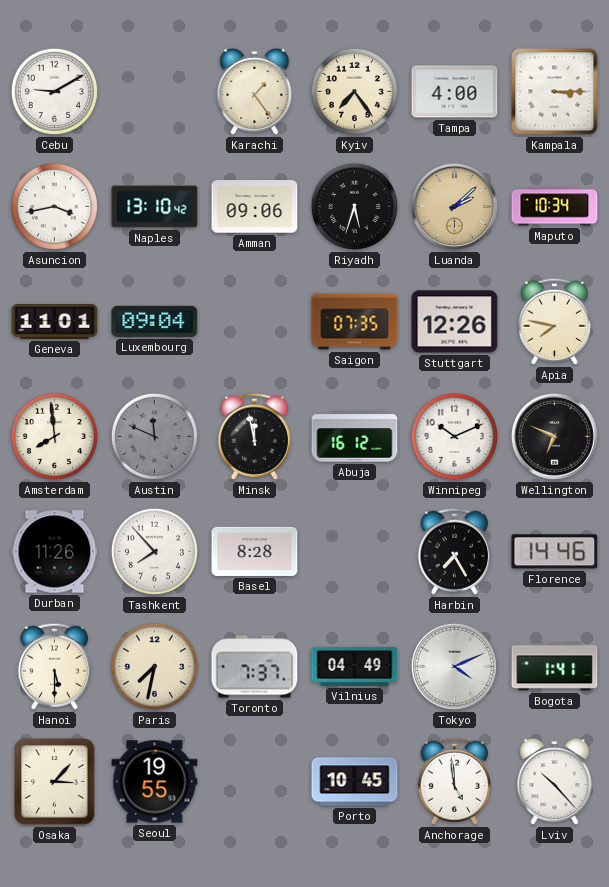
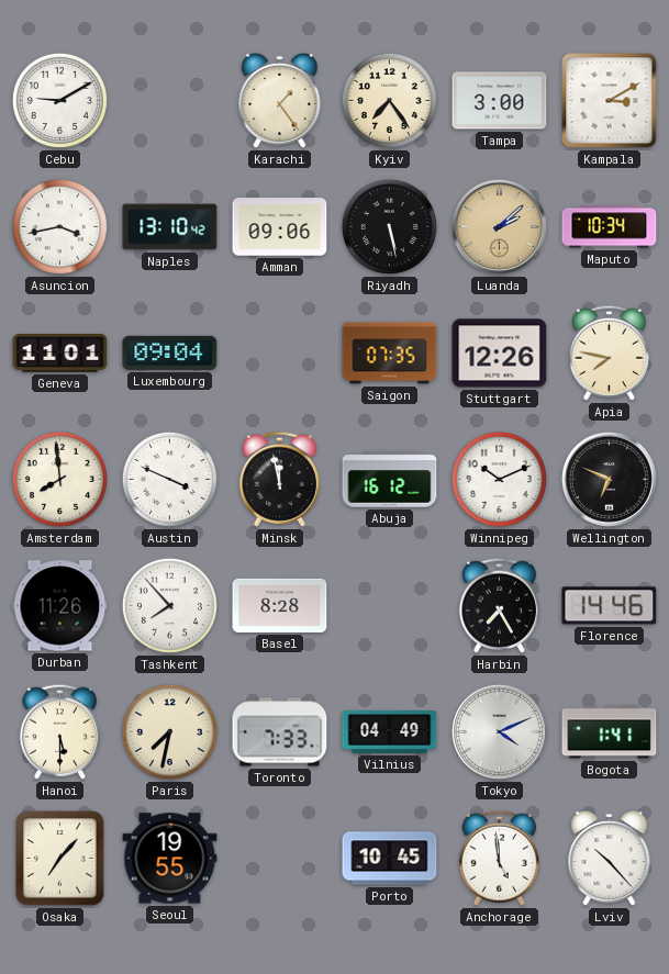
Tampa: 4:00 -> 3:00 (500, 101)
Kampala: 3:15 -> 3:10 (610, 101)
Riyadh: 5:33 -> 5:28 (389, 226)
Austin: 11:49 -> 3:49 (169, 479)
Austin dial: grey -> white (169, 479)
Toronto: 7:37 -> 7:33 (280, 732)
Osaka: 3:07 -> 7:07 (60, 859)
